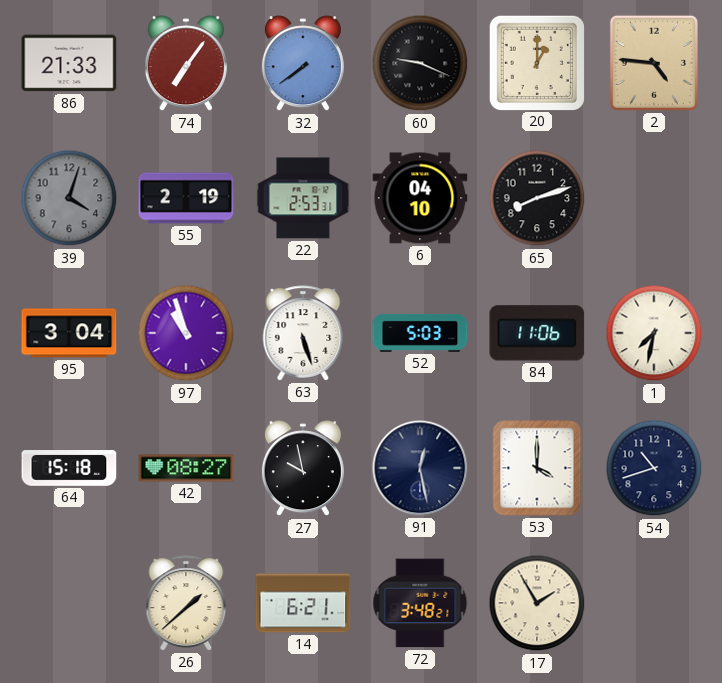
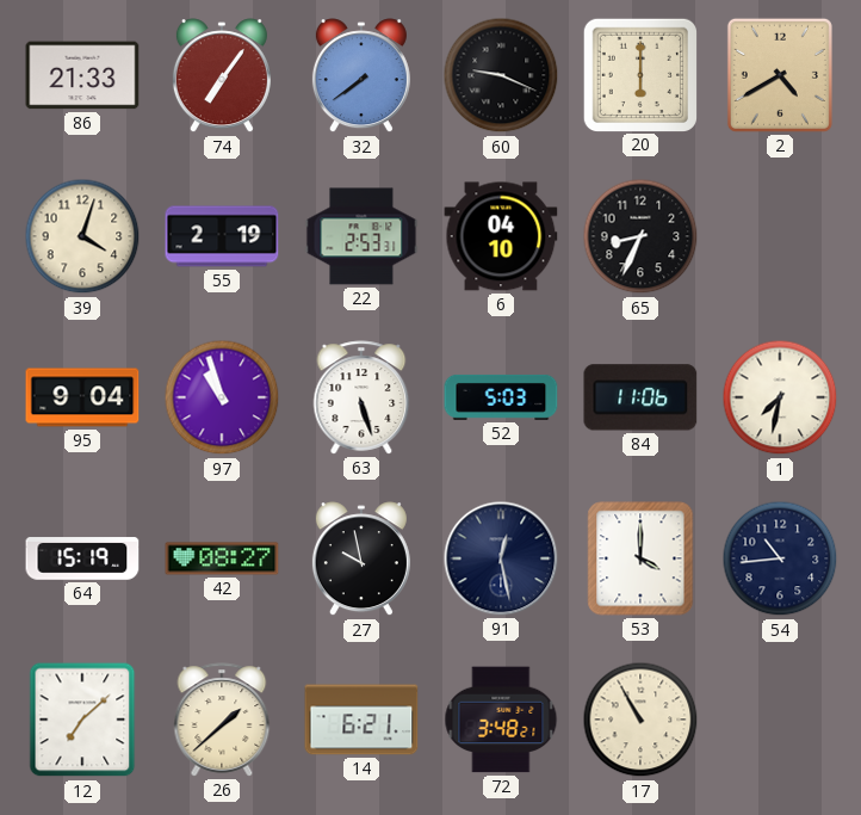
20: 1:00 -> 6:00 (639, 74)
2: 4:46 -> 4:40 (780, 75)
39 dial: grey -> cream (82, 236)
65: 8:12 -> 8:34 (640, 236)
95: 3:04 -> 9:04 (82, 397)
64: 15:18 -> 15:19 (82, 558)
54: 10:42 -> 10:44 (780, 558)
12: none -> 7:08 (82, 720)
17: 1:55 -> 10:55 (640, 720)
